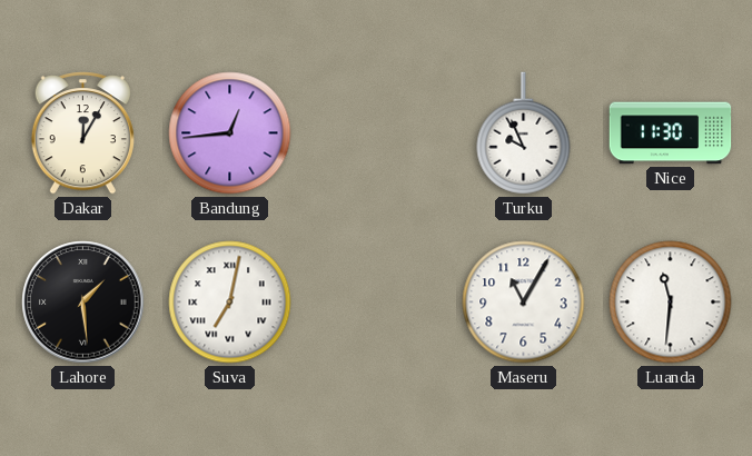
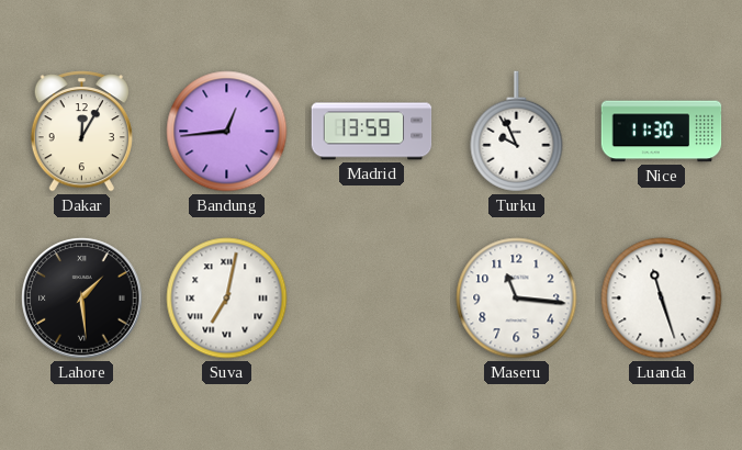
Madrid: none -> 13:59 (372, 132)
Maseru: 11:05 -> 11:16 (517, 299)
Luanda: 11:31 -> 11:27 (662, 299)
